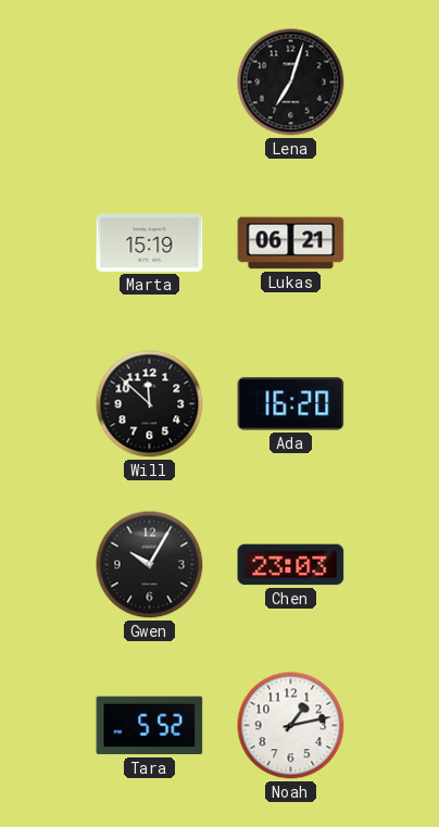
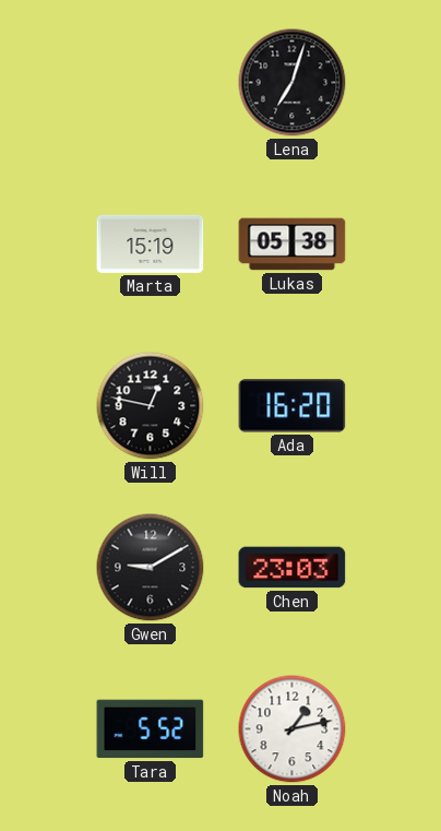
Lukas: 06:21 -> 05:38 (293, 245)
Will: 11:52 -> 12:47 (151, 406)
Gwen: 10:05 -> 9:10 (151, 568)
